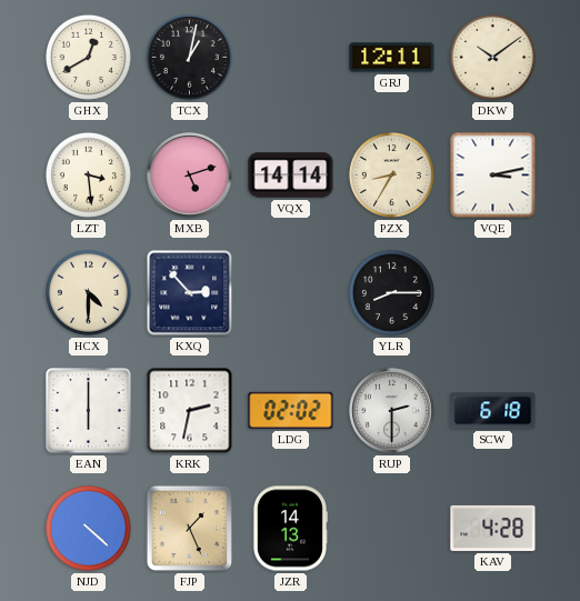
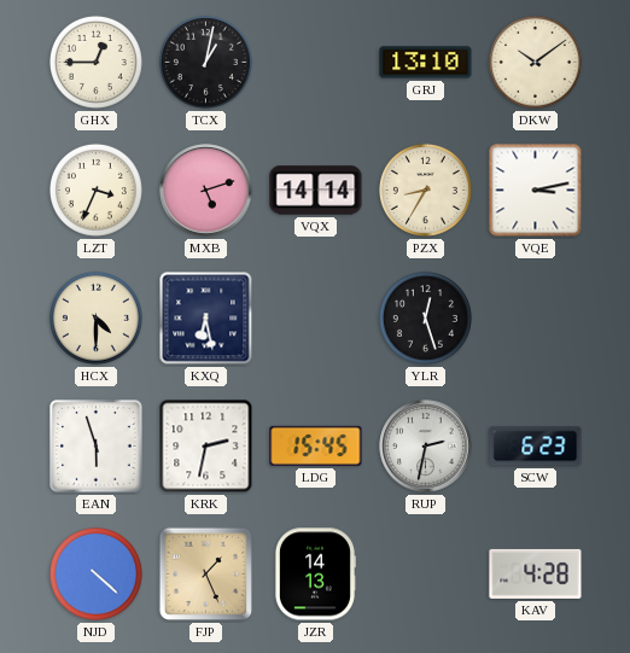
GHX: 12:40 -> 12:45 (95, 62)
GRJ: 12:11 -> 13:10 (426, 63)
LZT: 3:29 -> 3:34 (95, 190)
KXQ: 2:53 -> 6:28 (206, 319)
YLR: 8:15 -> 12:27 (425, 317)
EAN: 6:00 -> 5:57 (97, 447)
LDG: 02:02 -> 15:45 (316, 445)
RUP: 2:30 -> 2:32 (426, 447)
SCW: 6:18 -> 6:23 (536, 447)
